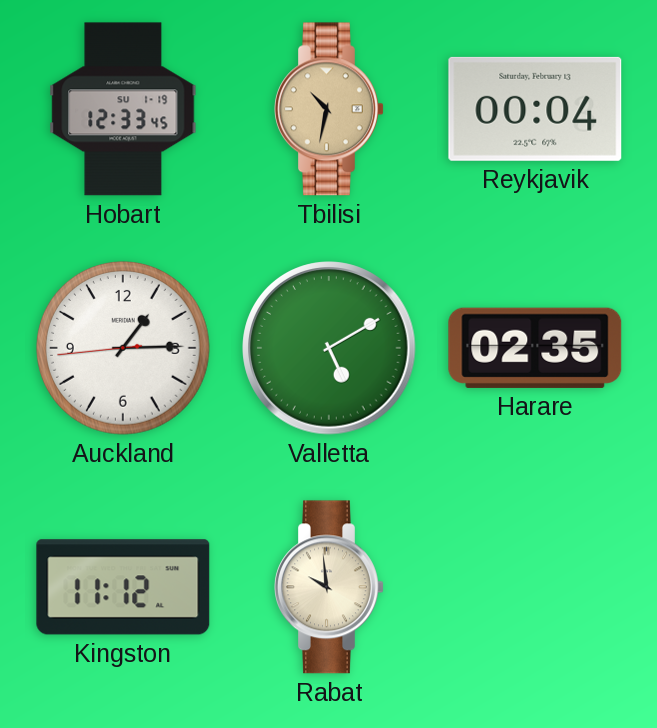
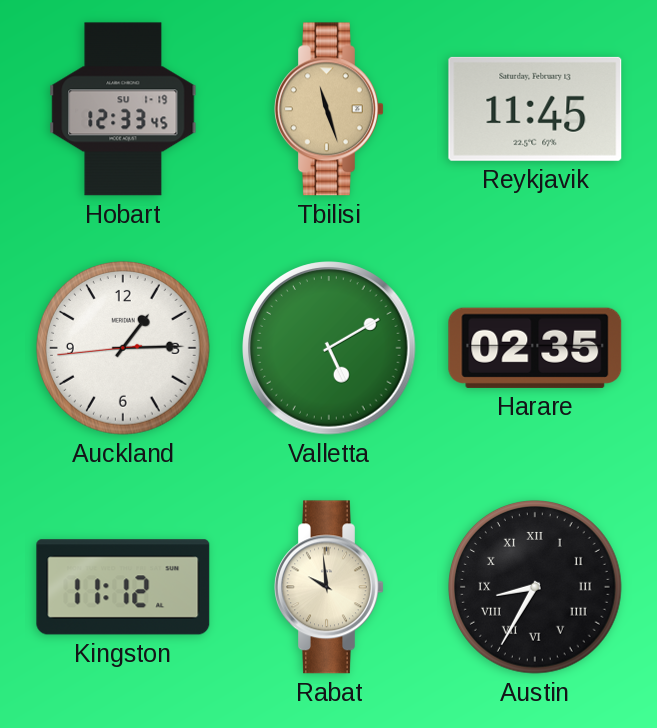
Tbilisi: 10:32 -> 11:27 (330, 109)
Reykjavik: 00:04 -> 11:45 (535, 109)
Austin: none -> 8:35 (536, 588)
